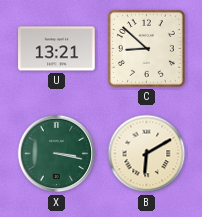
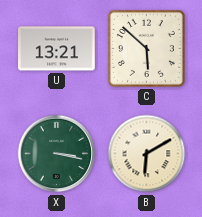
C: 8:52 -> 5:52 (146, 48)
